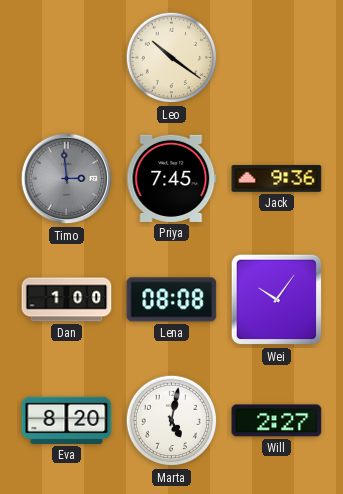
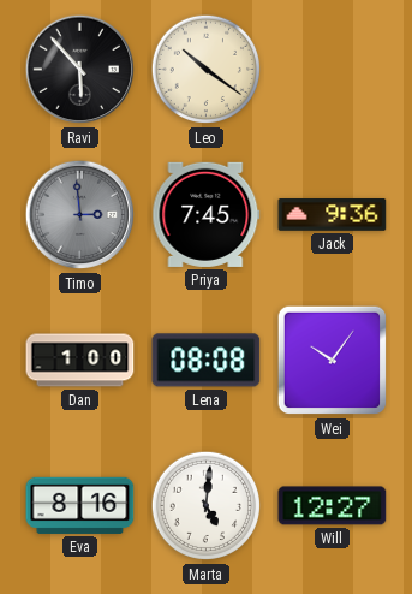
Ravi: none -> 5:53 (80, 70)
Eva: 8:20 -> 8:16 (80, 505)
Marta: 5:02 -> 5:01 (207, 506)
Will: 2:27 -> 12:27 (333, 506)
